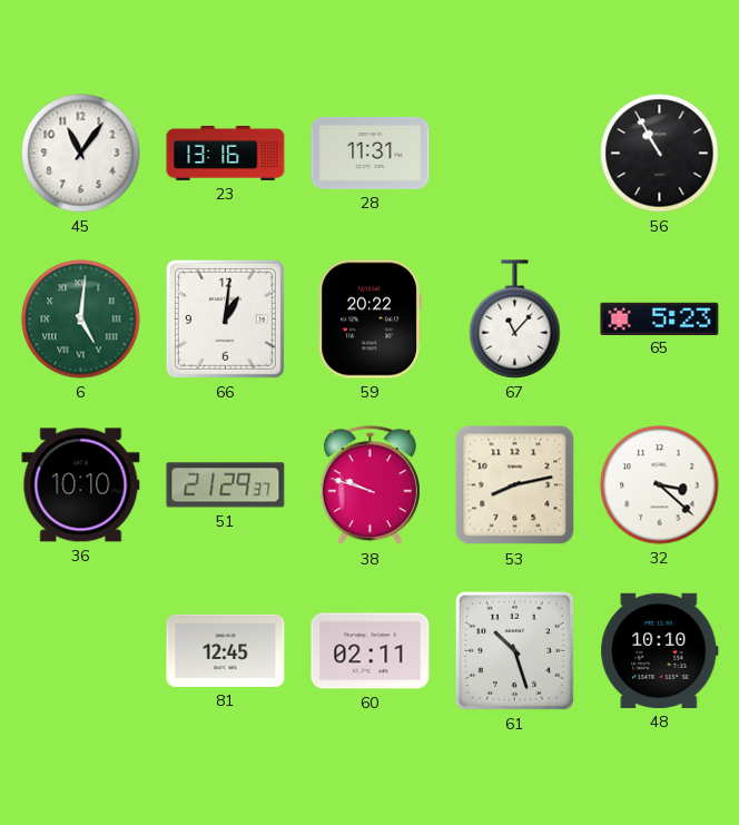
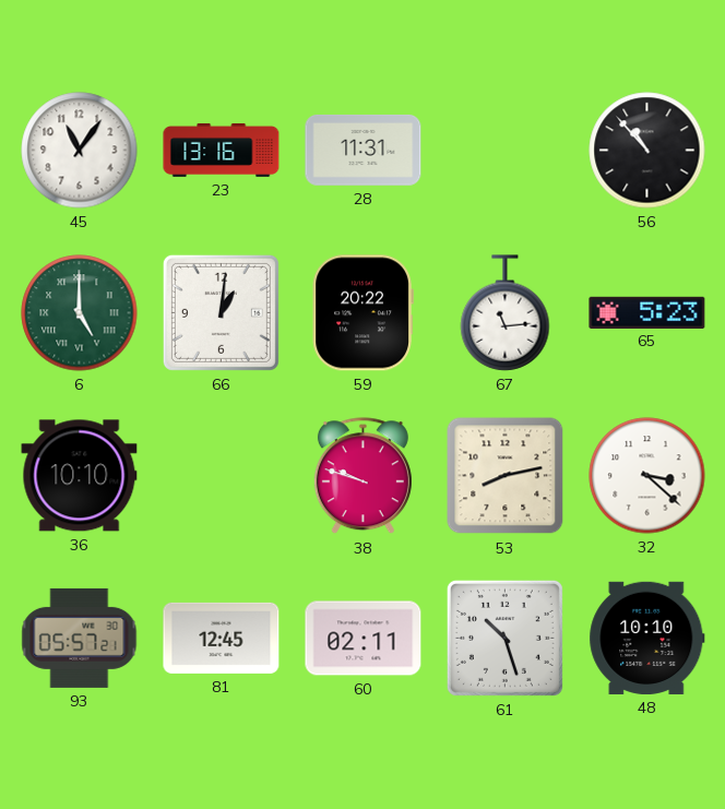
56: 10:55 -> 10:53 (647, 151)
6: 5:01 -> 5:00 (80, 313)
67: 11:07 -> 11:14 (506, 313)
51: 21:29 -> none (226, 485)
93: none -> 05:57 (80, 638)
